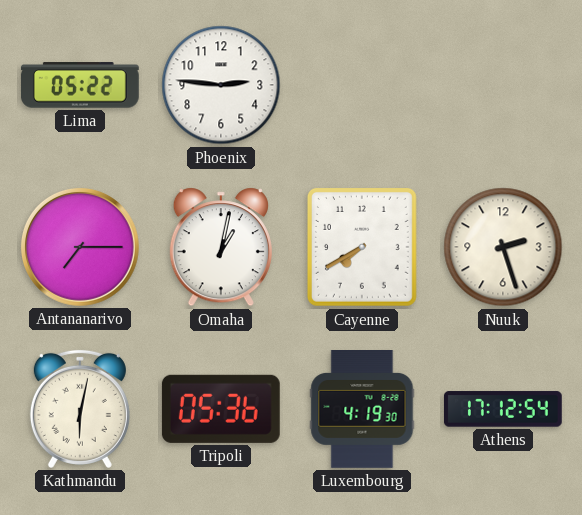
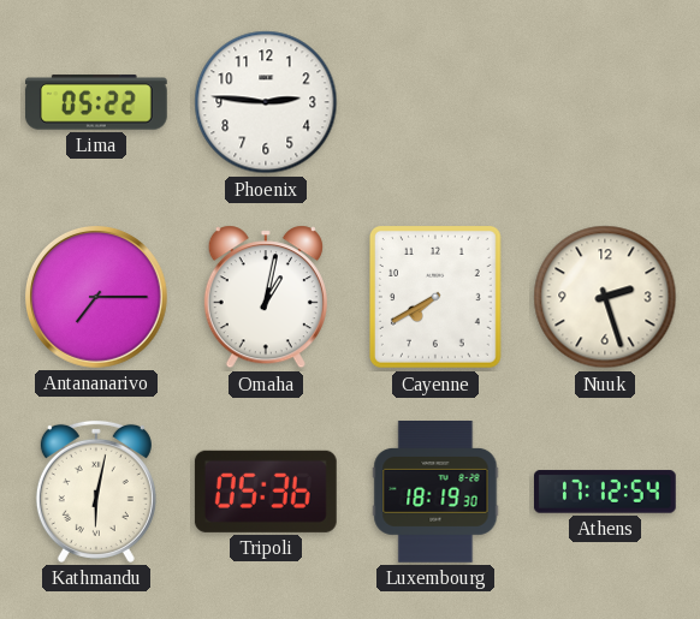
Luxembourg: 4:19 -> 18:19 (435, 493)
